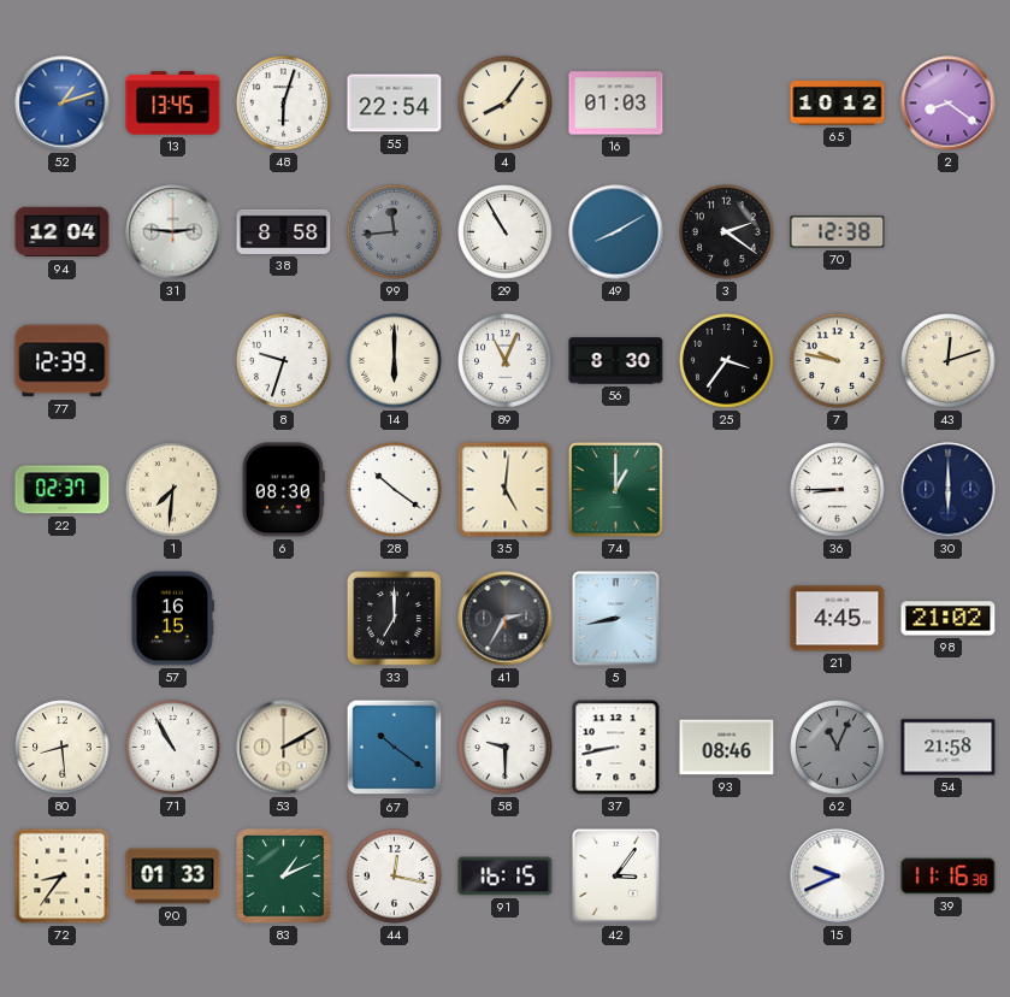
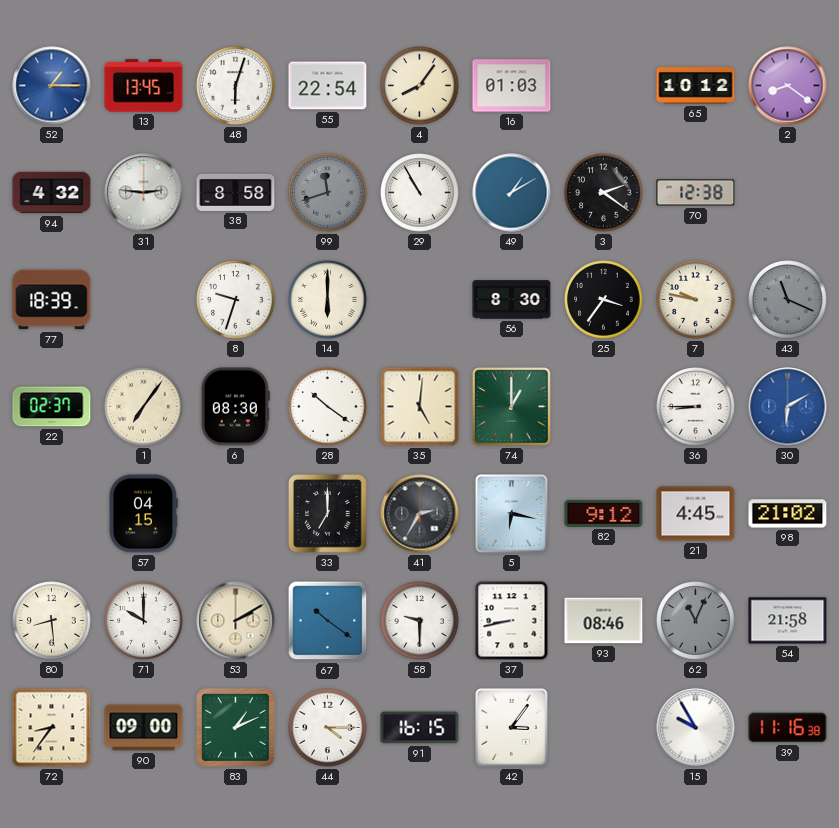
52: 1:12 -> 1:15 (52, 86)
94: 12:04 -> 4:32 (52, 193)
99: 11:44 -> 11:42 (328, 193)
49: 8:10 -> 1:10 (512, 193)
77: 12:39 -> 18:39 (52, 300)
89: 11:04 -> none (506, 361)
43: 12:12 -> 11:19 (788, 300)
43 dial: cream -> grey (788, 300)
1: 7:31 -> 7:06 (144, 407)
30: 6:00 -> 6:10 (788, 407)
30 dial: navy -> blue (788, 407)
57: 16:15 -> 04:15 (143, 514)
5: 8:43 -> 6:17 (512, 514)
82: none -> 9:12 (604, 513)
71: 10:55 -> 10:00 (144, 621)
90: 01:33 -> 09:00 (144, 728)
44: 12:17 -> 4:15 (328, 728)
15: 9:41 -> 9:55 (696, 728)
